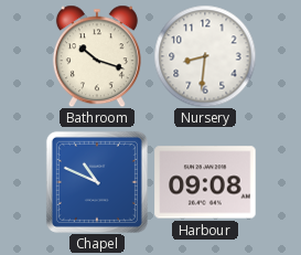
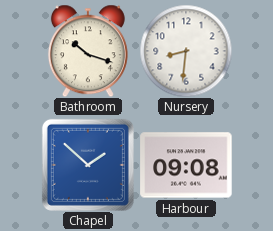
Chapel: 10:49 -> 1:52 (88, 165)
